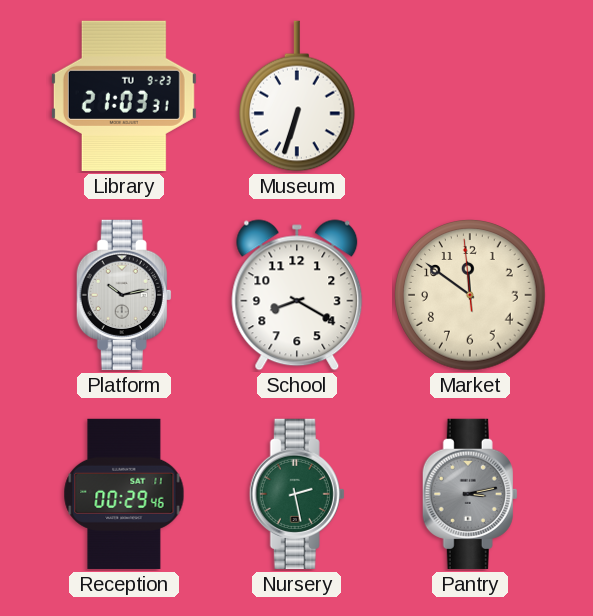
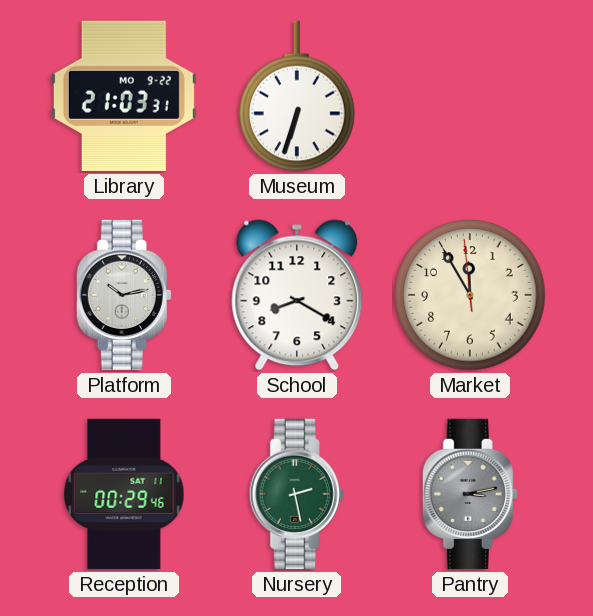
Library date: TU 9-23 -> MO 9-22 (124, 96)
Market: 11:50 -> 11:54 (470, 295)
